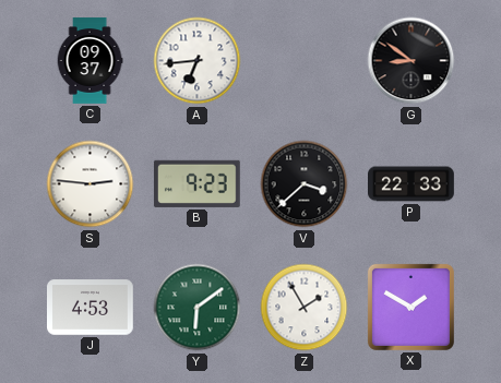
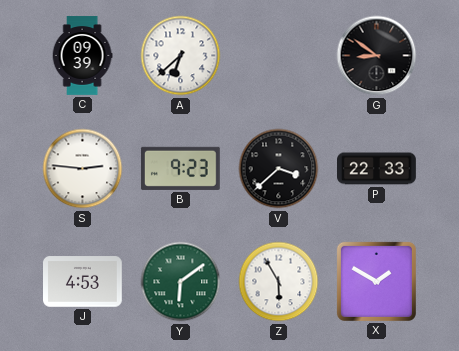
C: 09:37 -> 09:39 (82, 56)
A: 6:44 -> 6:38 (181, 56)
Z: 1:55 -> 5:55 (279, 282)
